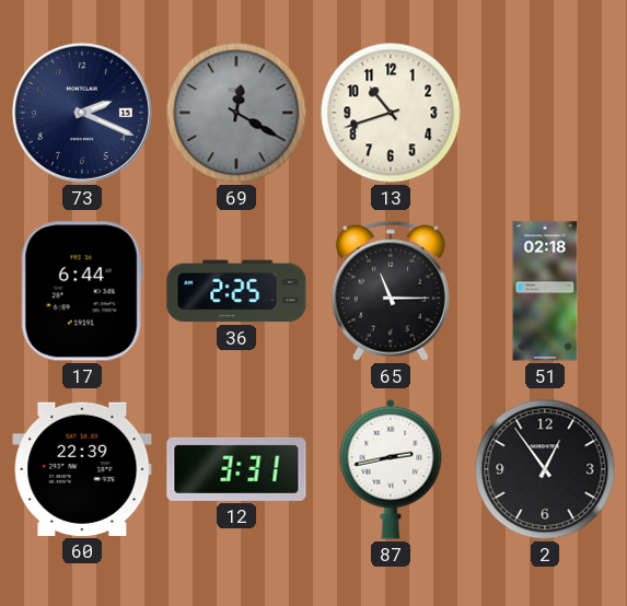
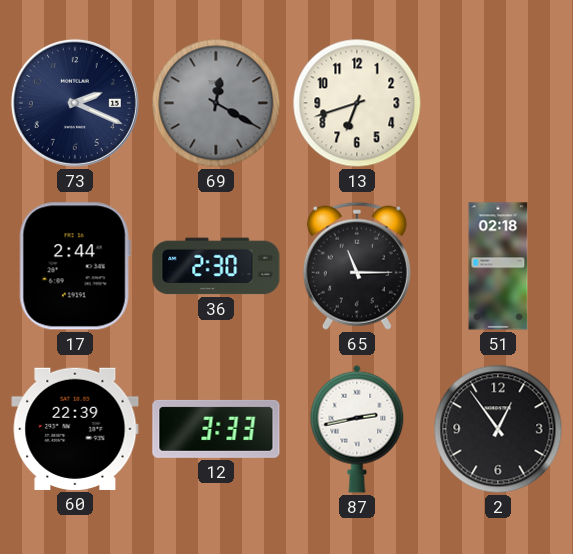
13: 10:42 -> 6:42 (357, 103)
17: 6:44 -> 2:44 (75, 266)
36: 2:25 -> 2:30 (216, 266)
12: 3:31 -> 3:33 (216, 429)
